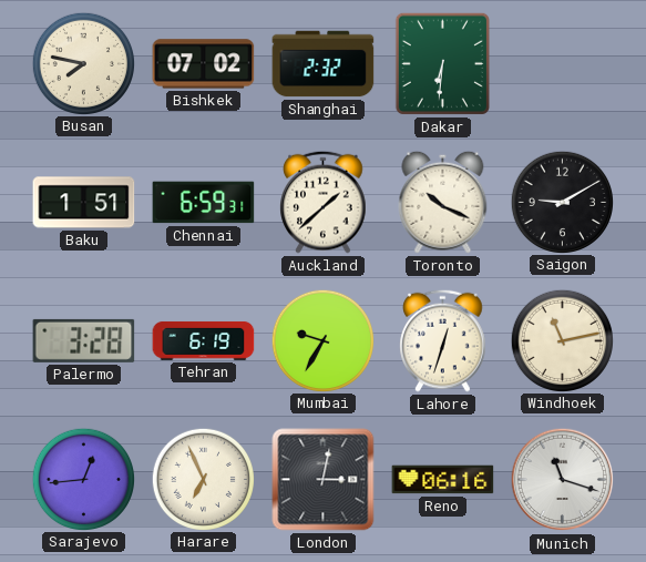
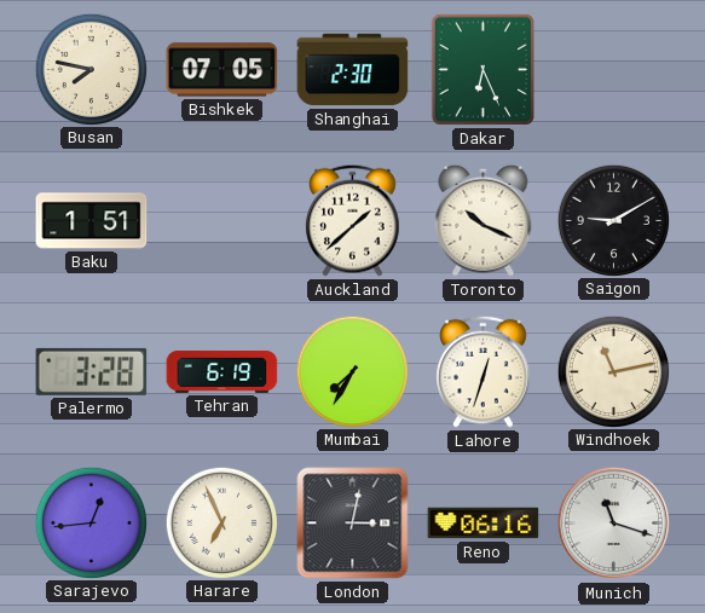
Bishkek: 07:02 -> 07:05 (223, 70)
Shanghai: 2:32 -> 2:30 (353, 70)
Dakar: 6:31 -> 6:26 (482, 69)
Chennai: 6:59 -> none (204, 203)
Mumbai: 9:35 -> 7:35 (352, 371)
